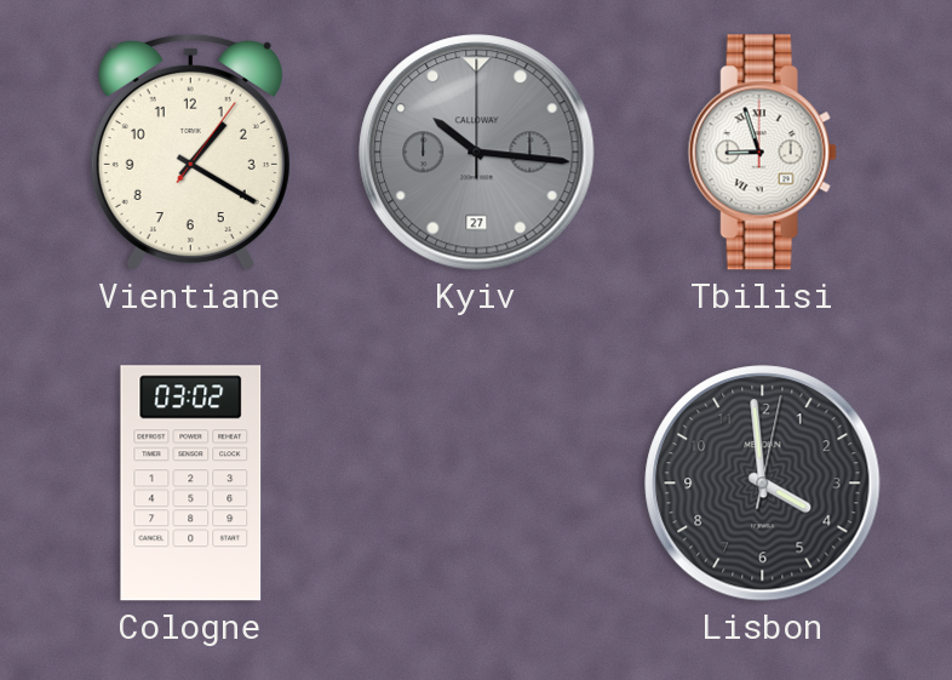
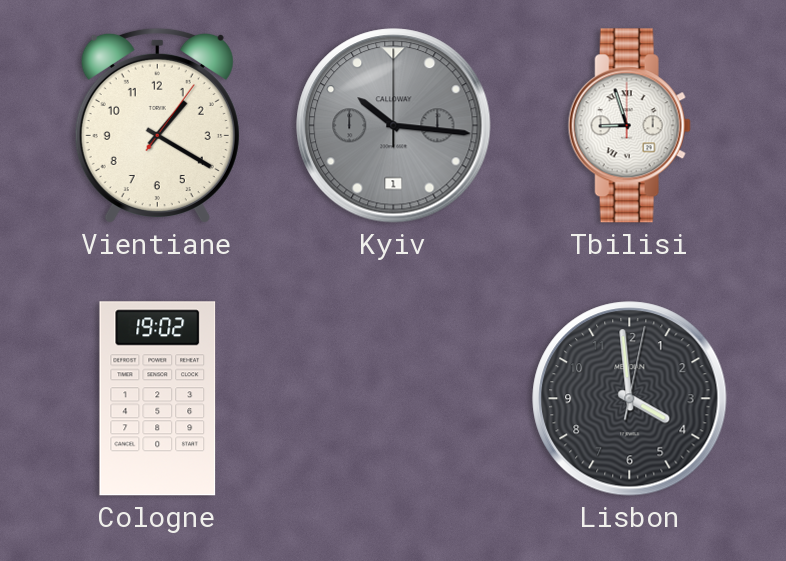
Kyiv date: 27 -> 1 (394, 126)
Cologne: 03:02 -> 19:02 (158, 399)
